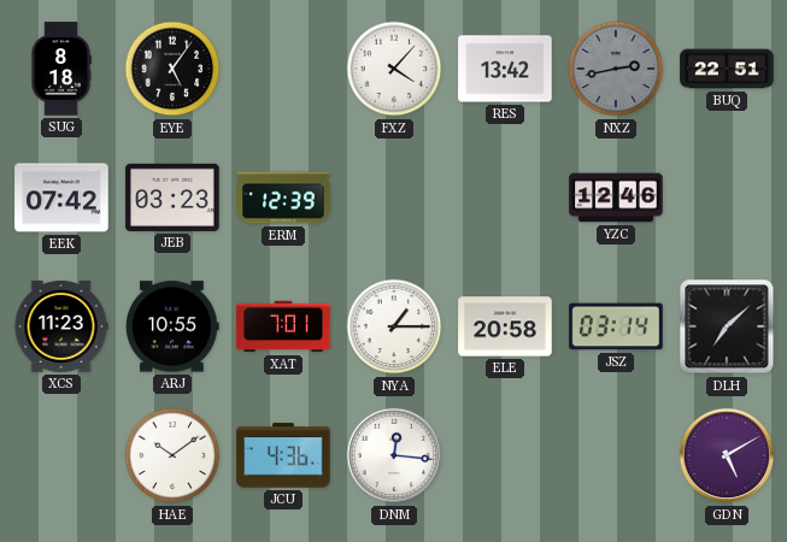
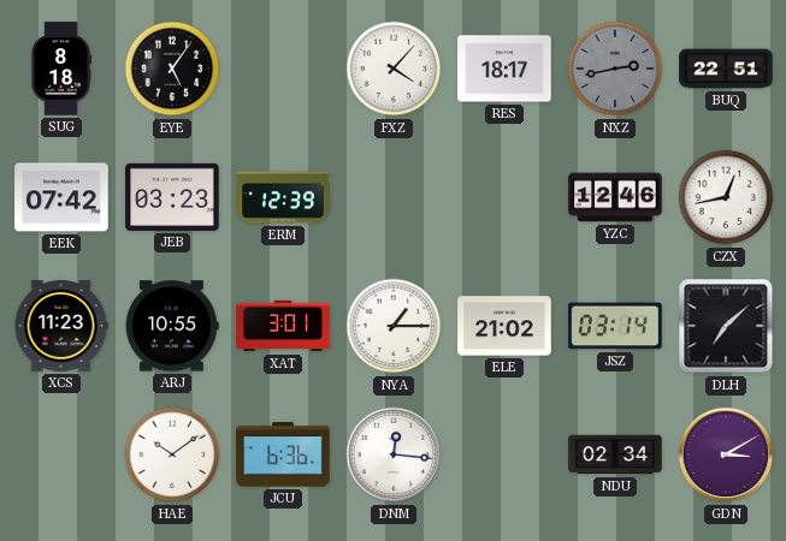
RES: 13:42 -> 18:17 (504, 69)
CZX: none -> 12:43 (726, 197)
XAT: 7:01 -> 3:01 (283, 326)
ELE: 20:58 -> 21:02 (504, 326)
JCU: 4:36 -> 6:36 (283, 454)
NDU: none -> 02:34 (615, 454)
GDN: 5:10 -> 3:10 (726, 454)
